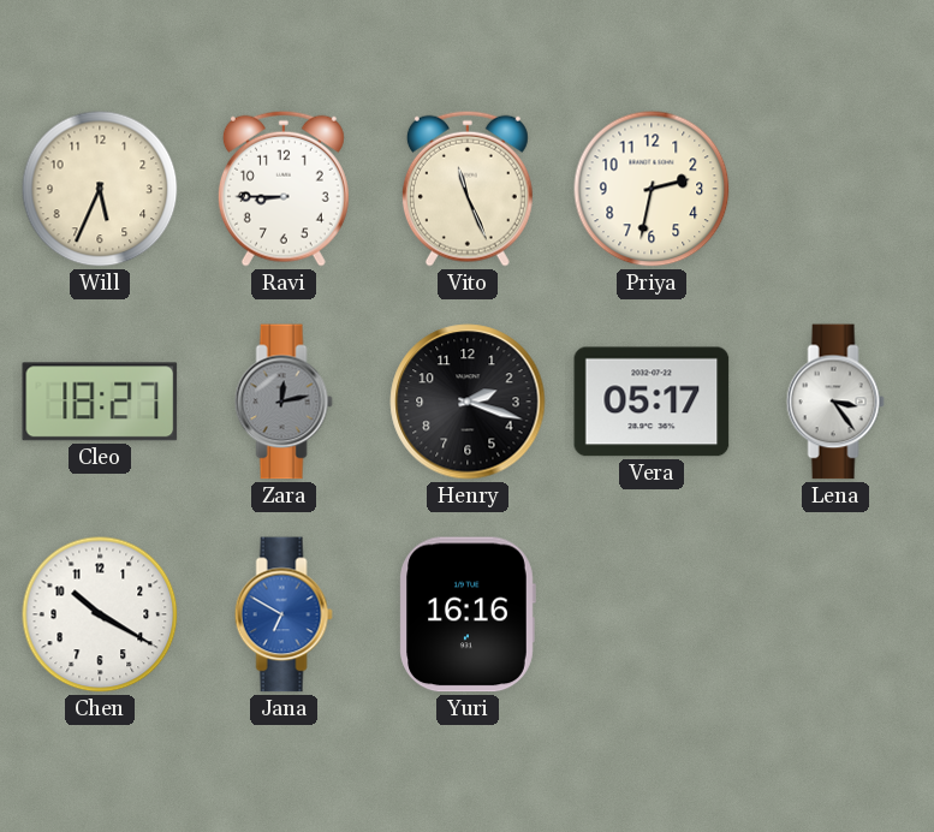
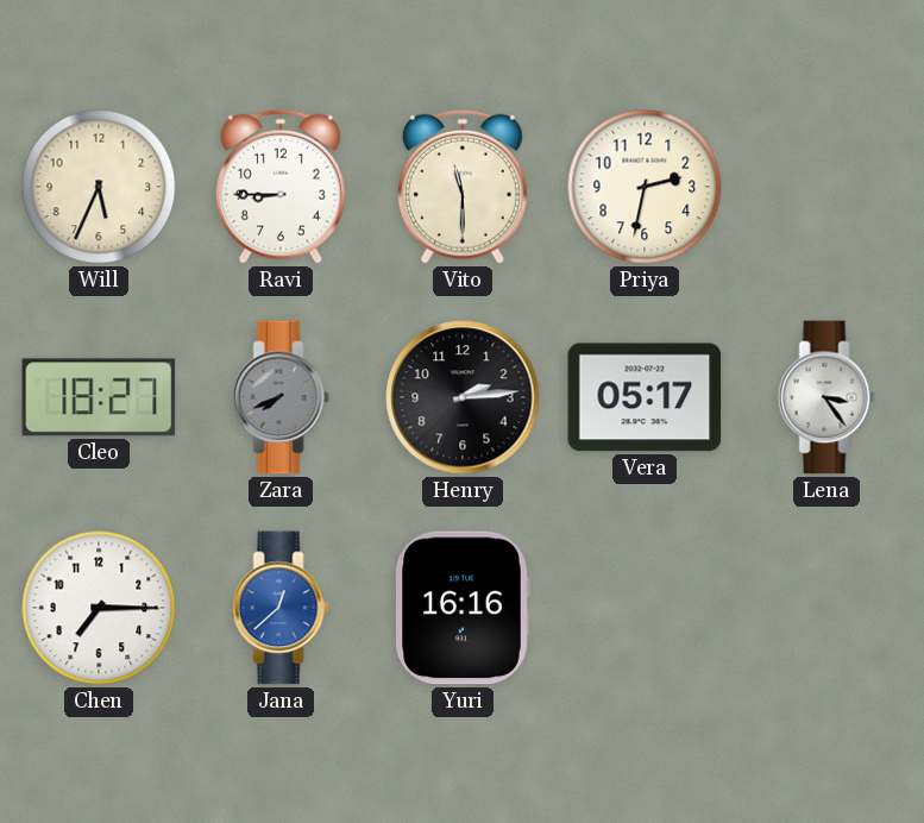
Vito: 11:26 -> 11:30 (463, 187)
Zara: 12:13 -> 7:41 (281, 397)
Henry: 2:18 -> 2:14 (463, 397)
Chen: 10:20 -> 7:15 (99, 608)
Jana: 6:50 -> 12:38 (281, 608)
